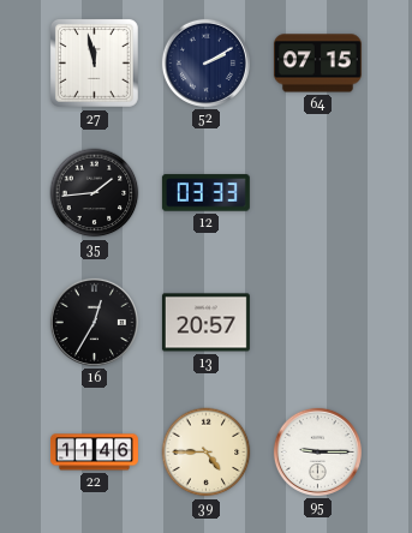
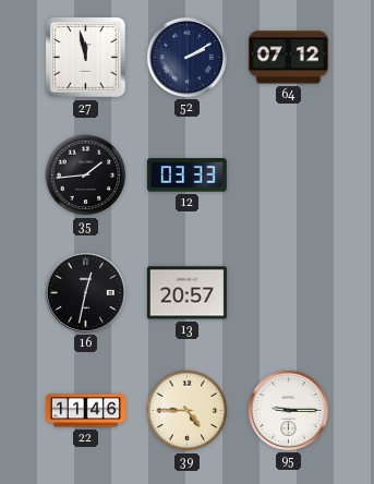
64: 07:15 -> 07:12 (288, 58)
16: 12:35 -> 12:32 (85, 292)
